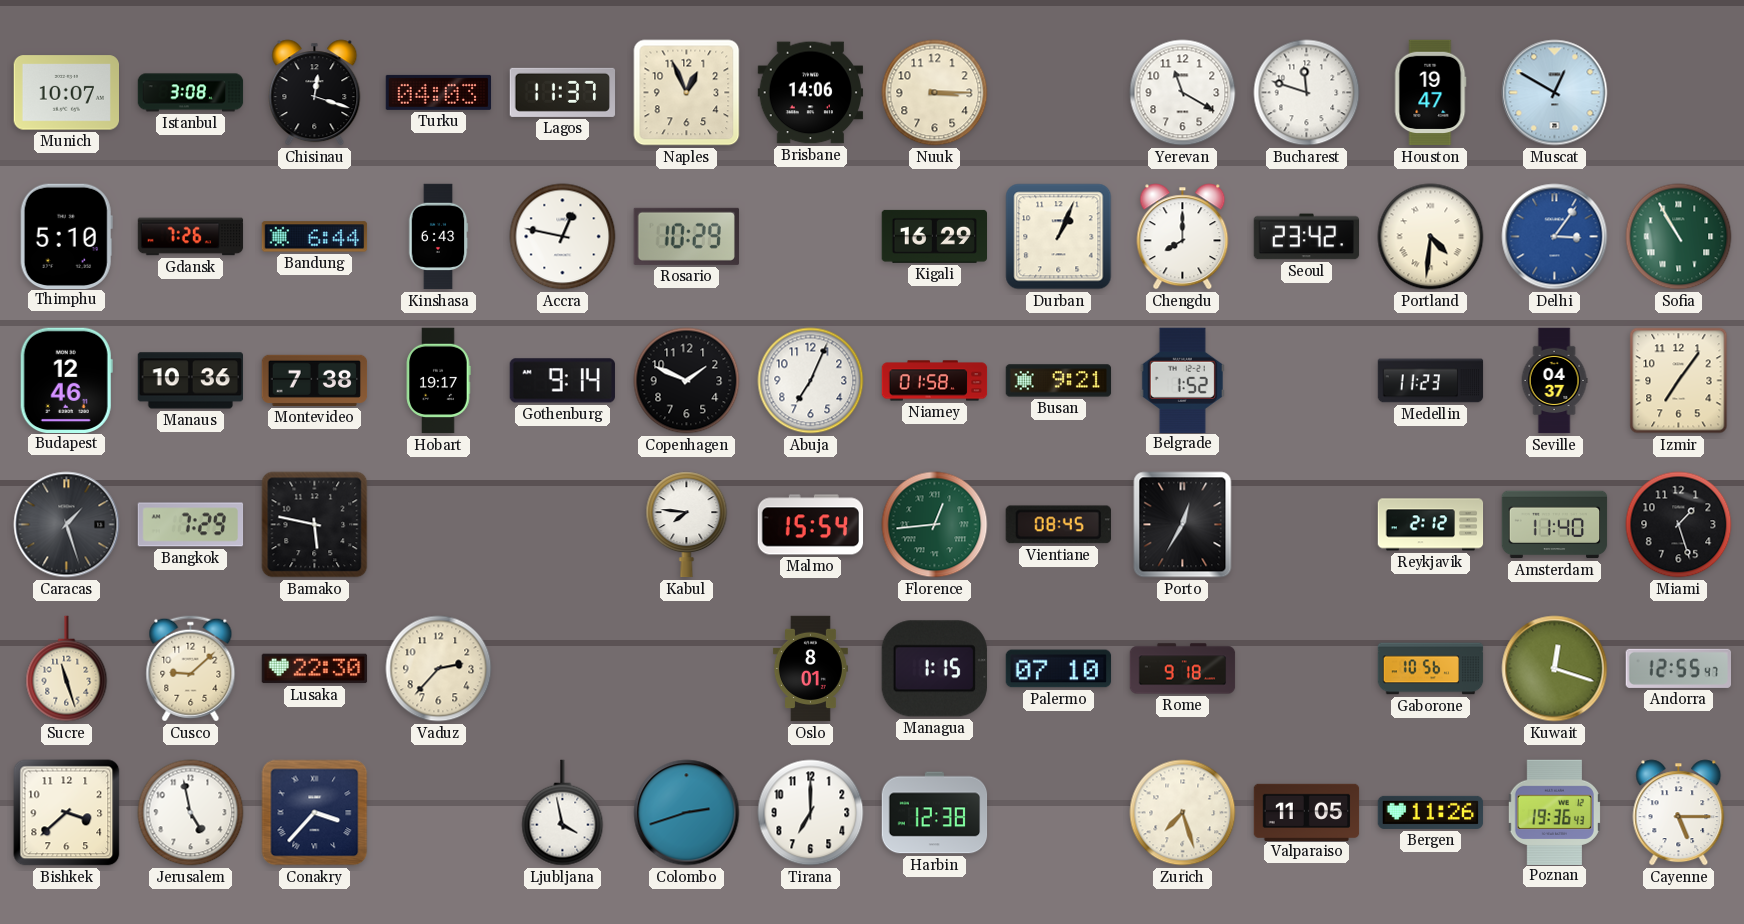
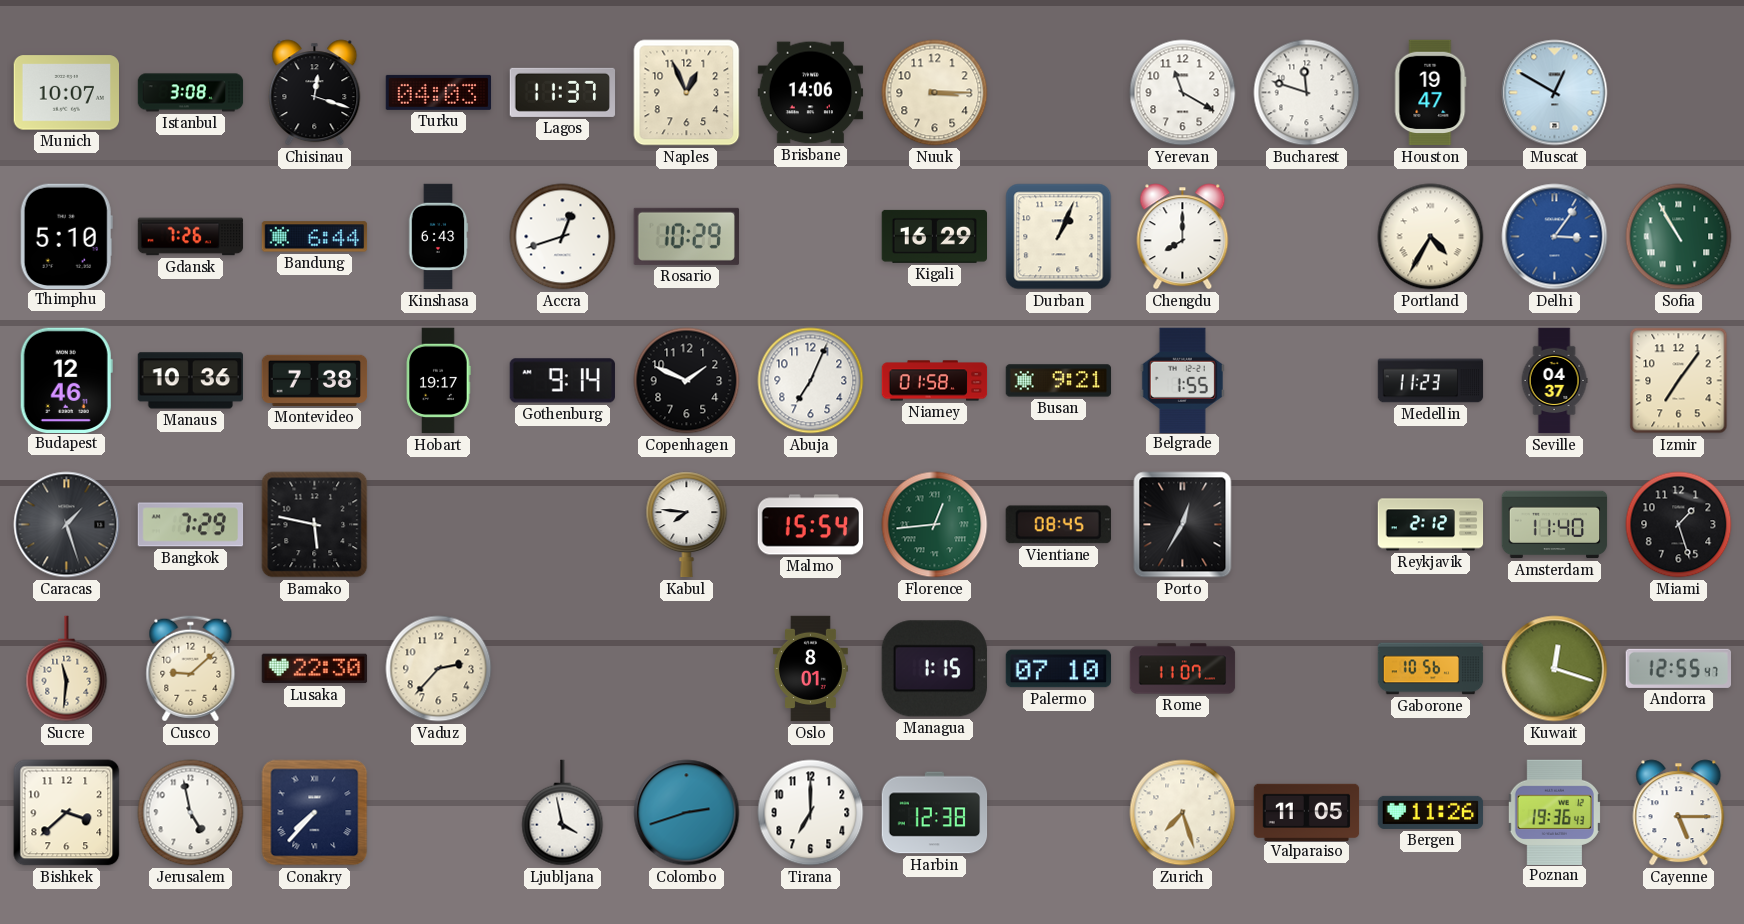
Accra: 12:47 -> 12:42 (563, 237)
Seoul: 23:42 -> none (1307, 237)
Portland: 4:31 -> 4:35 (1431, 237)
Belgrade: 1:52 -> 1:55 (1182, 380)
Sucre: 11:27 -> 11:31 (67, 669)
Rome: 9:18 -> 11:07 (1183, 669)
Conakry: 3:37 -> 7:37 (315, 813)
